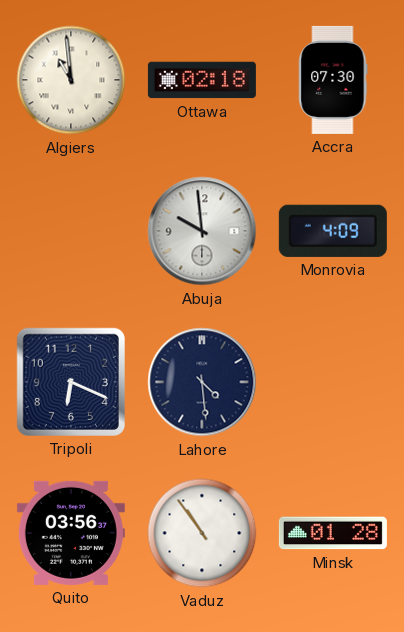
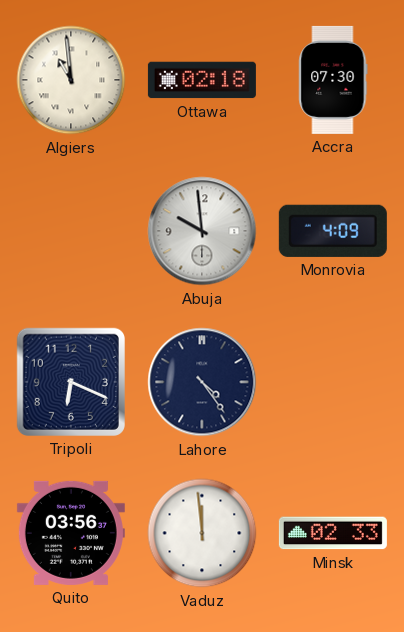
Lahore: 4:29 -> 4:24 (202, 382)
Vaduz: 10:54 -> 11:59 (202, 533)
Minsk: 01:28 -> 02:33 (333, 533)
